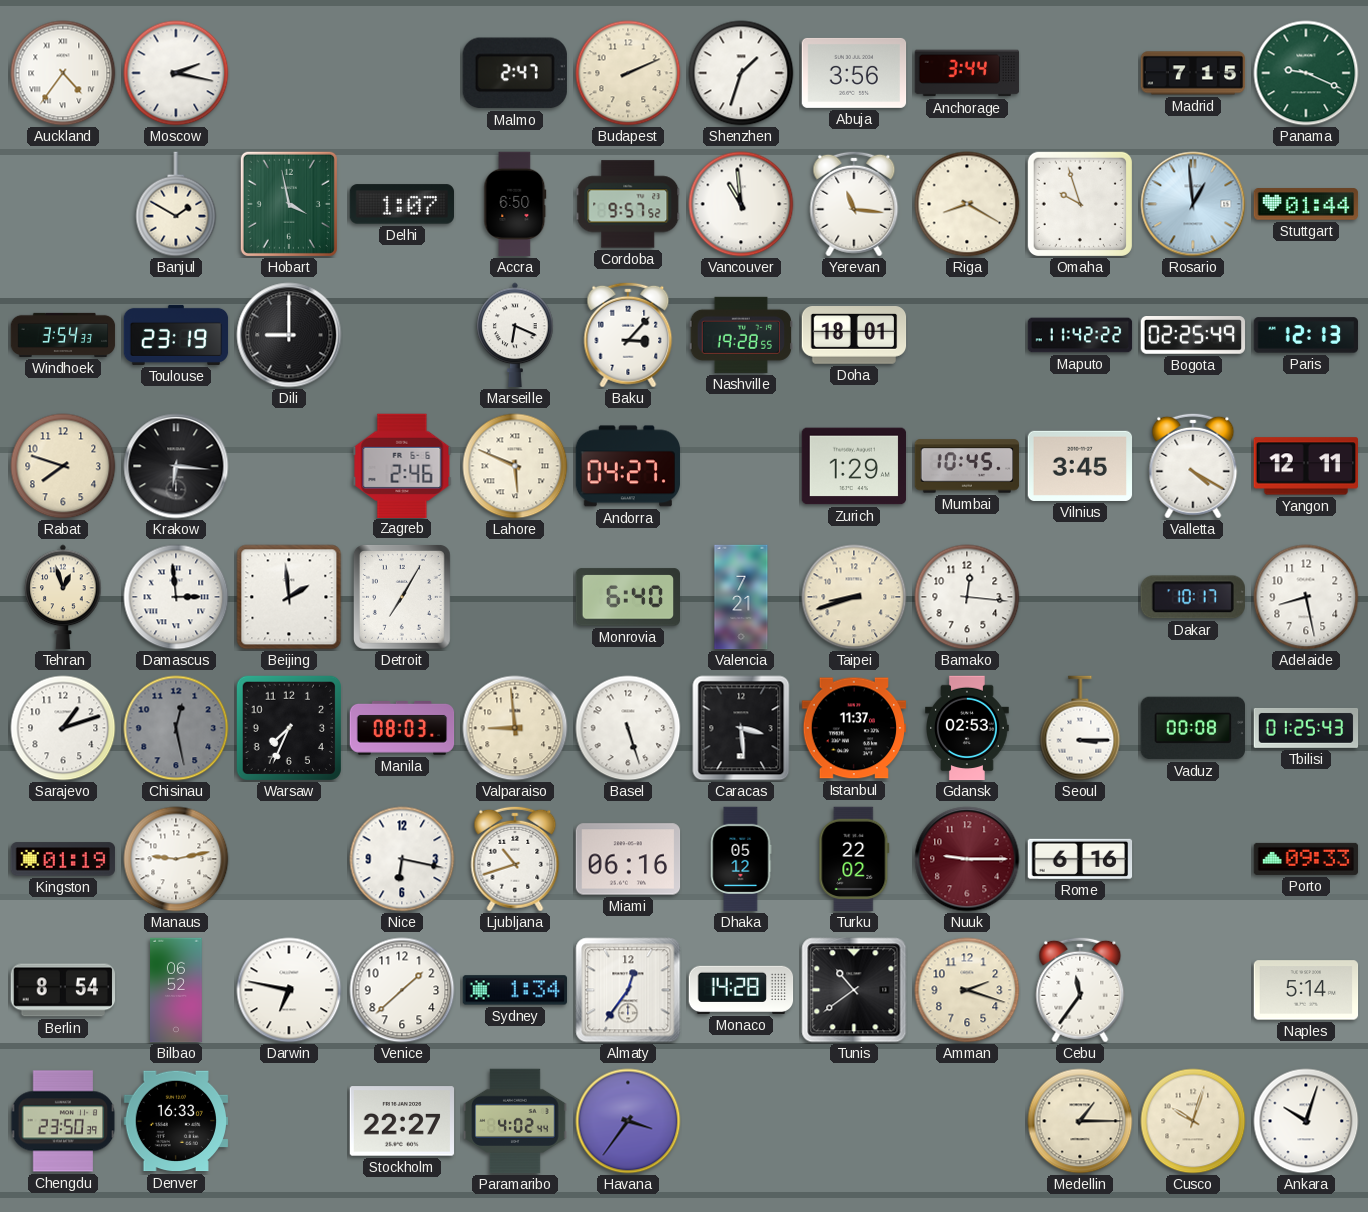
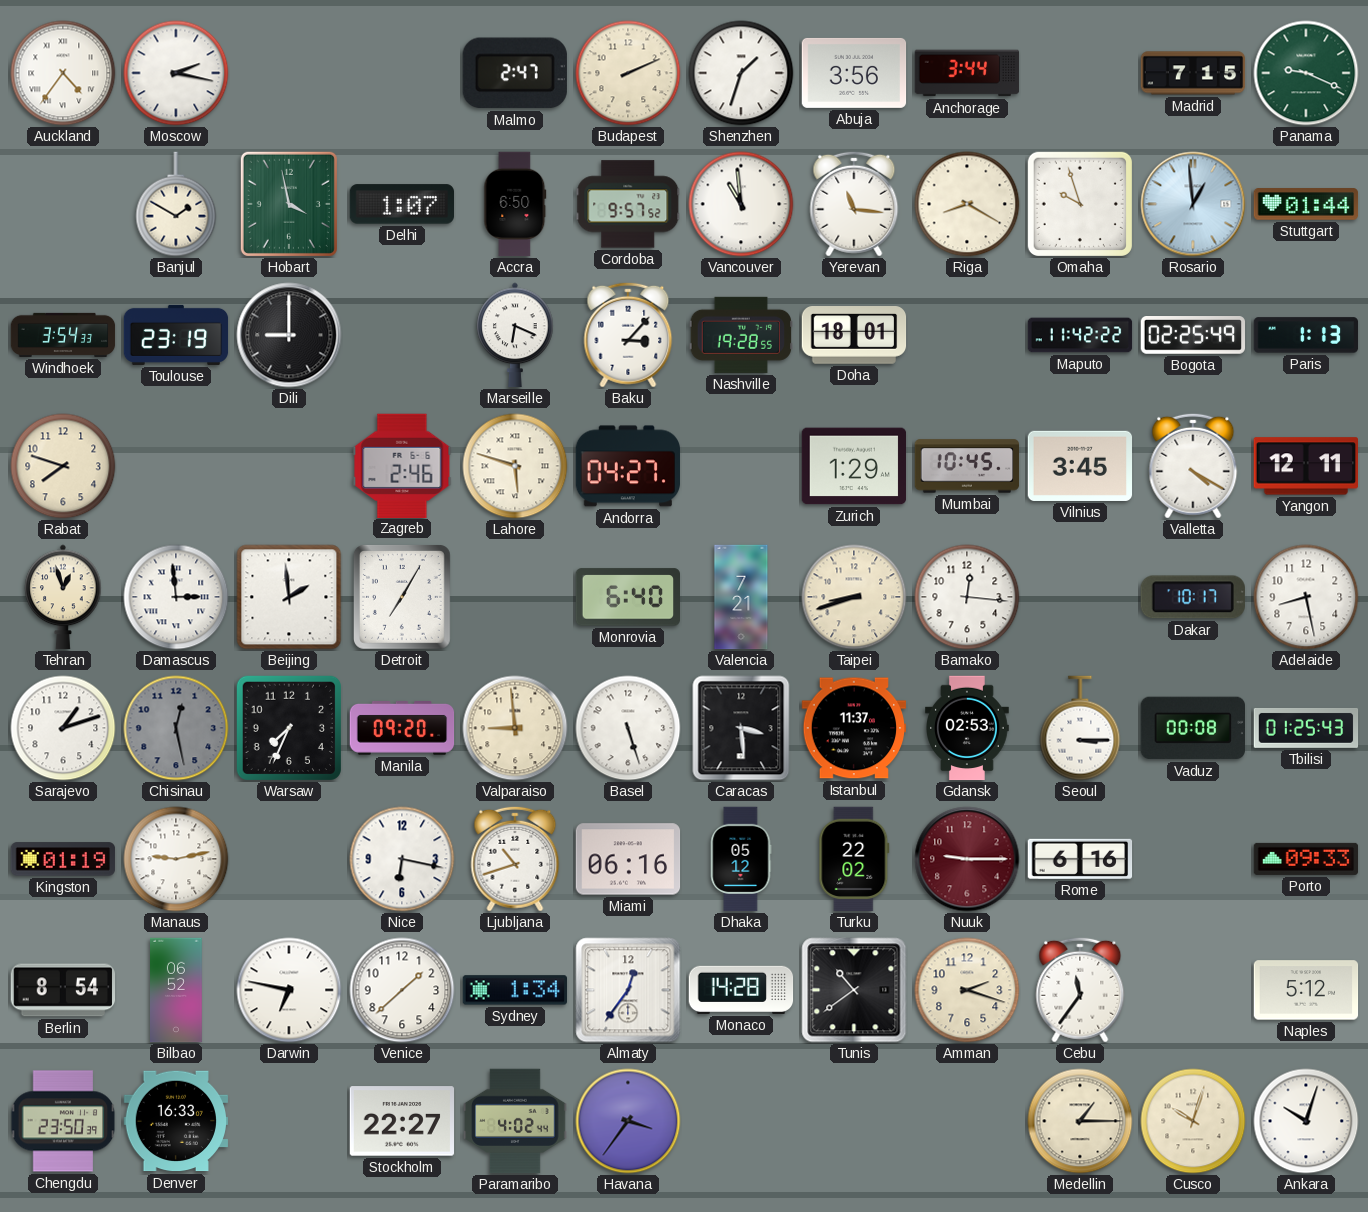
Paris: 12:13 -> 1:13 (1306, 335)
Krakow: 6:16 -> none (176, 466)
Lahore: 5:49 -> 5:48 (515, 466)
Manila: 08:03 -> 09:20 (402, 729)
Naples: 5:14 -> 5:12 (1306, 990)
